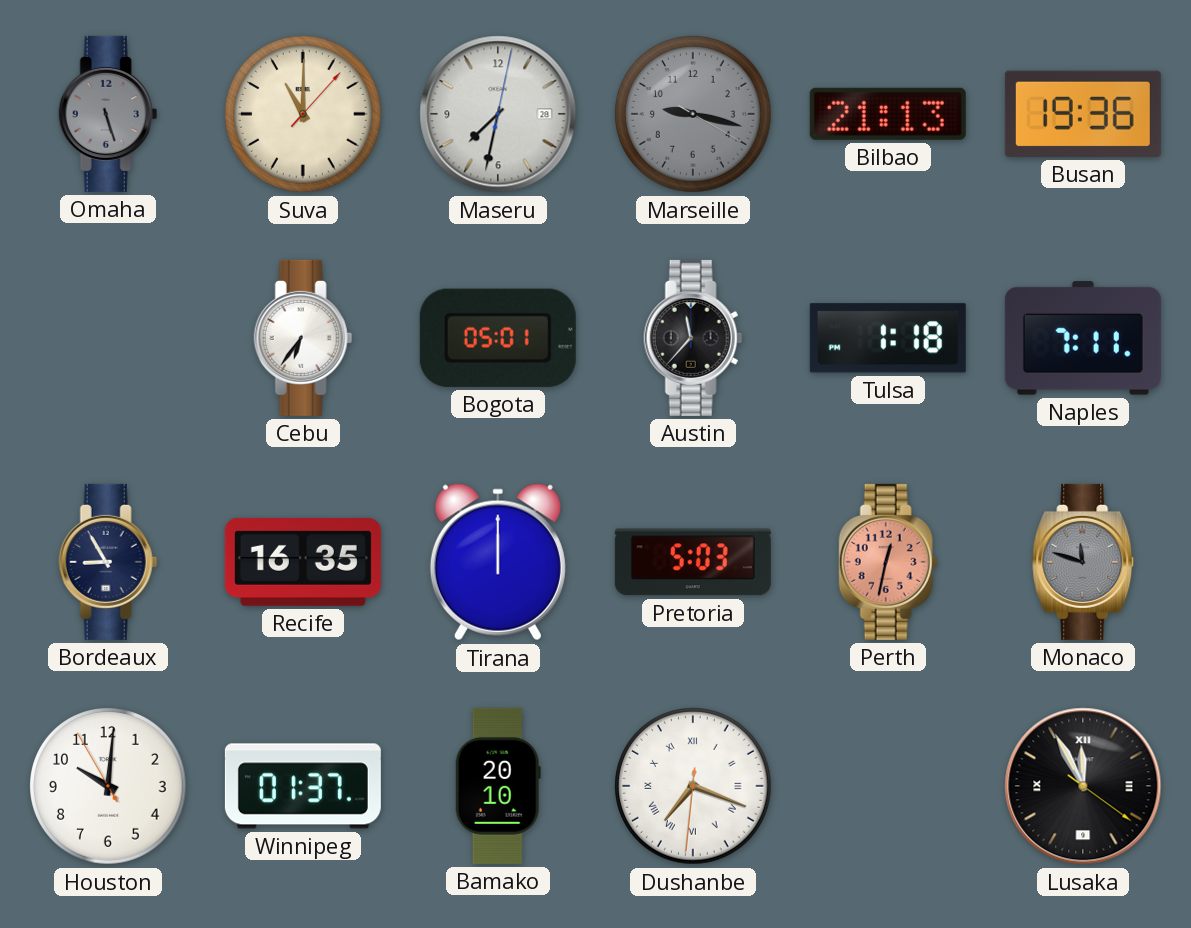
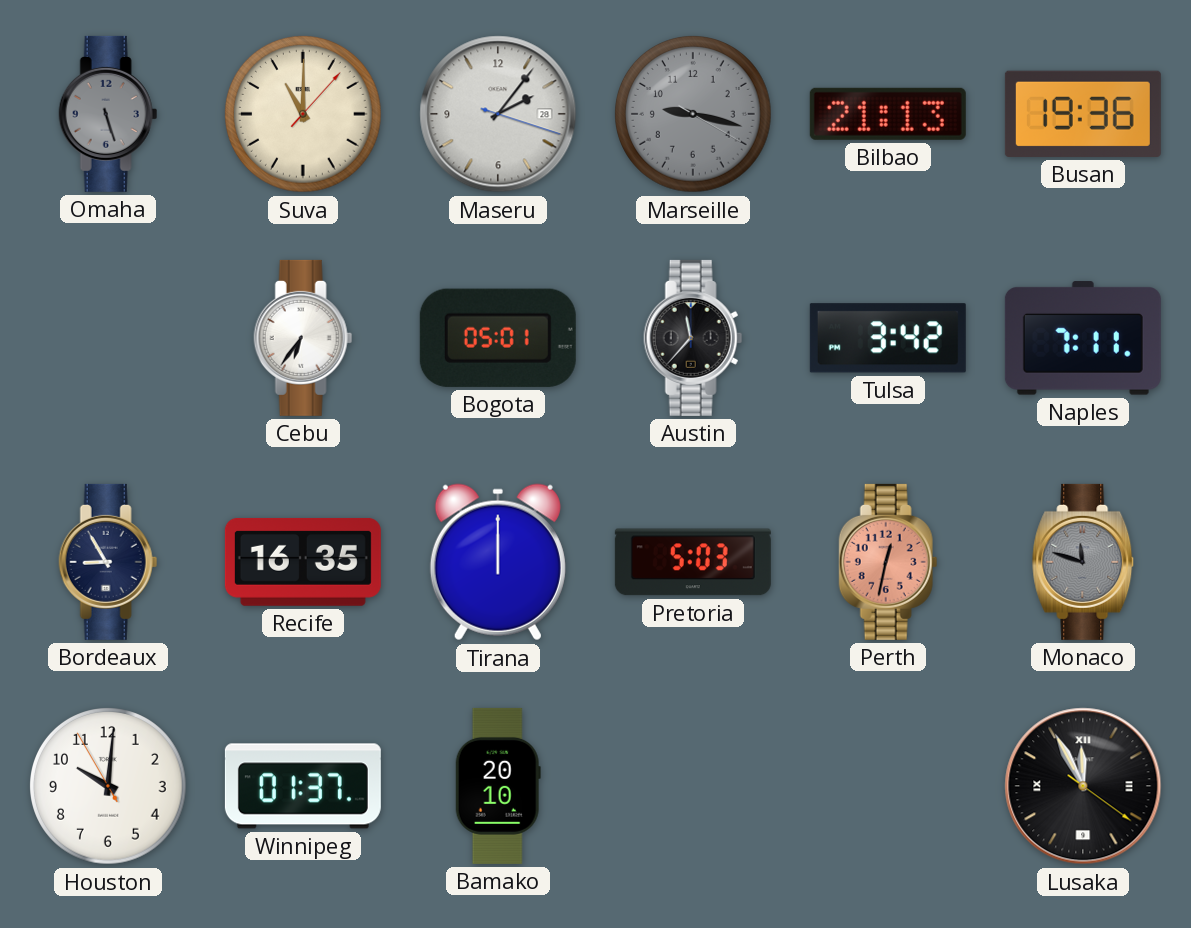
Maseru: 7:32 -> 2:06 (498, 114)
Tulsa: 1:18 -> 3:42 (888, 338)
Dushanbe: 7:18 -> none (694, 787)
